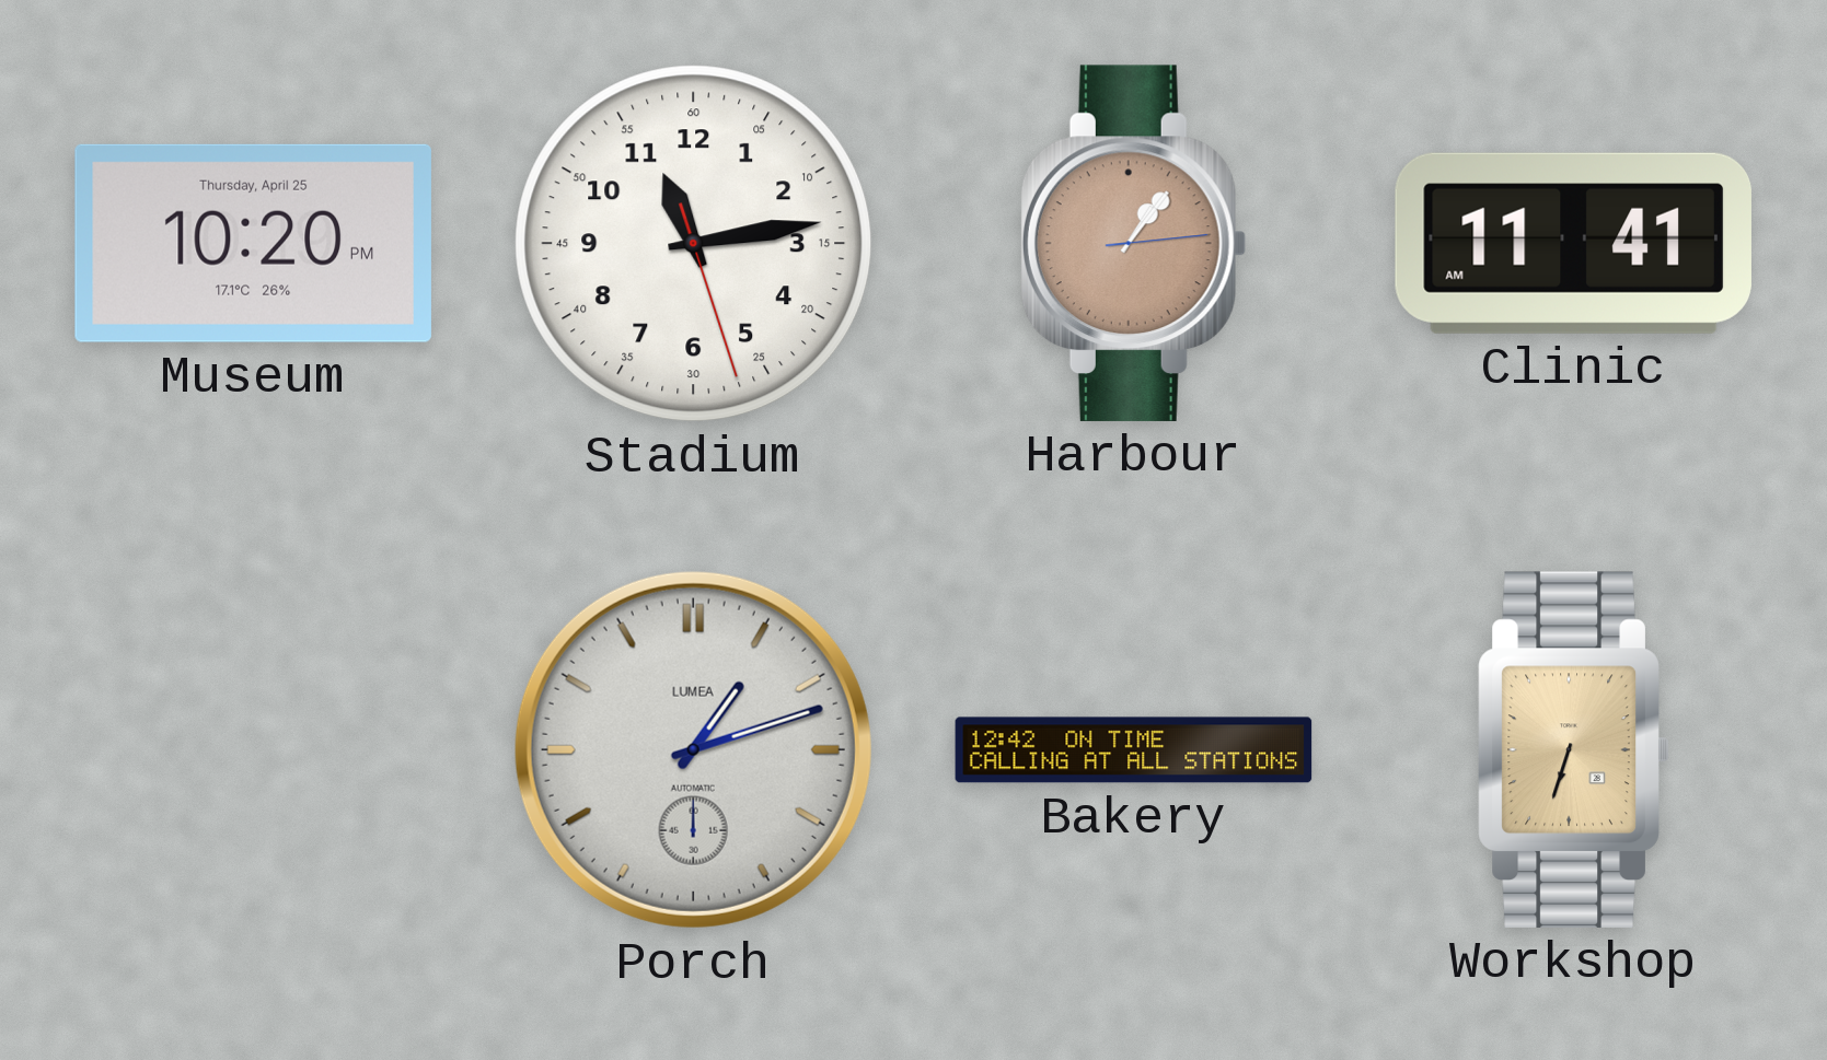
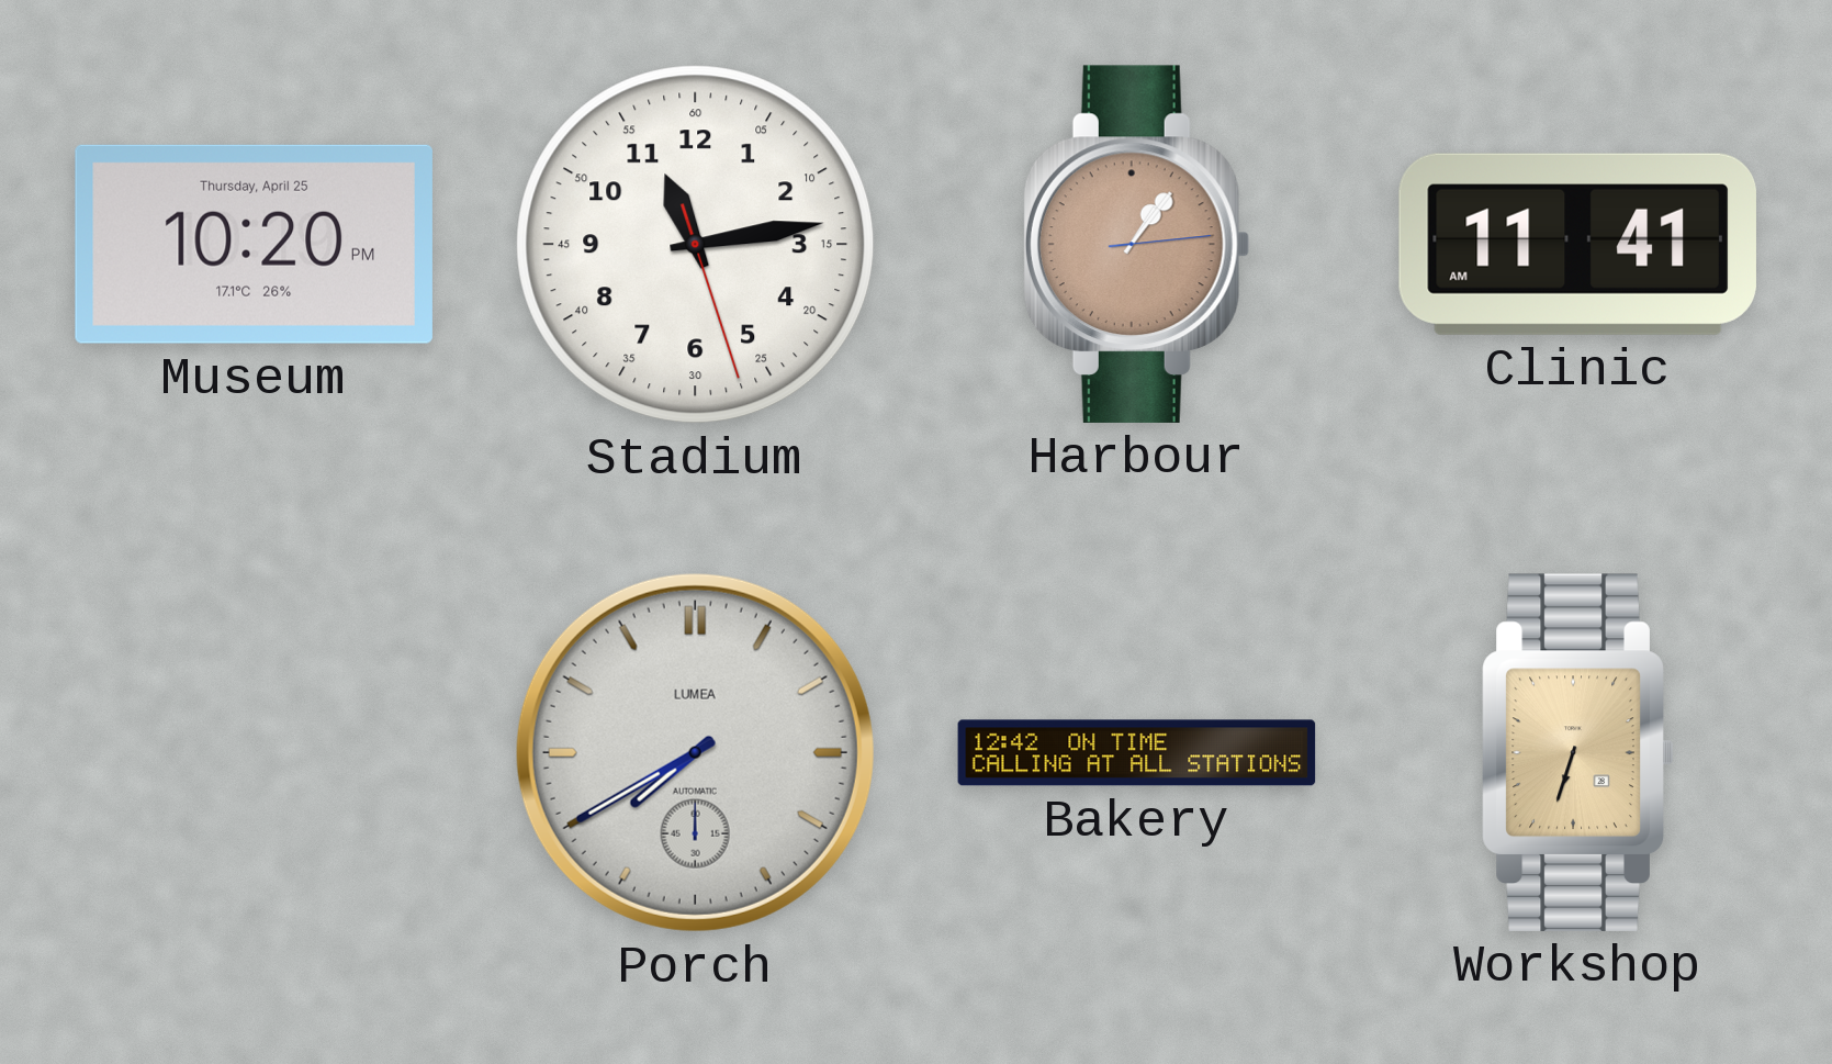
Porch: 1:12 -> 7:40 (695, 752)
